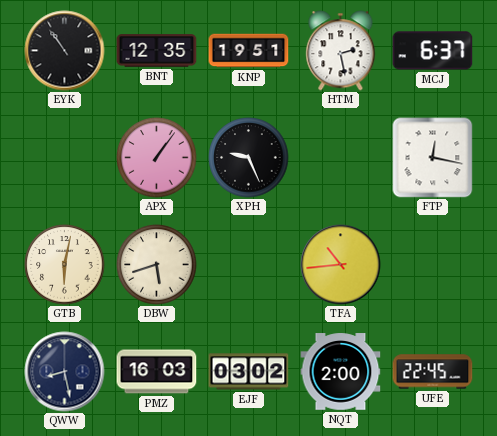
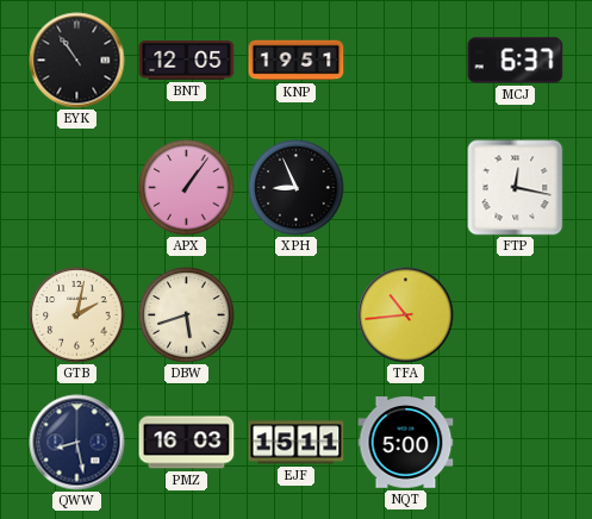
BNT: 12:35 -> 12:05 (187, 61)
HTM: 2:28 -> none (341, 51)
XPH: 9:26 -> 8:56 (297, 188)
GTB: 6:02 -> 2:02 (77, 315)
EJF: 03:02 -> 15:11 (297, 443)
NQT: 2:00 -> 5:00 (406, 443)
UFE: 22:45 -> none (433, 372)
